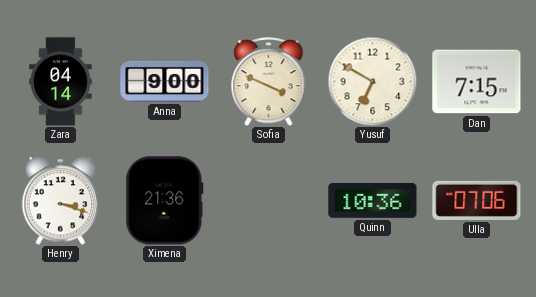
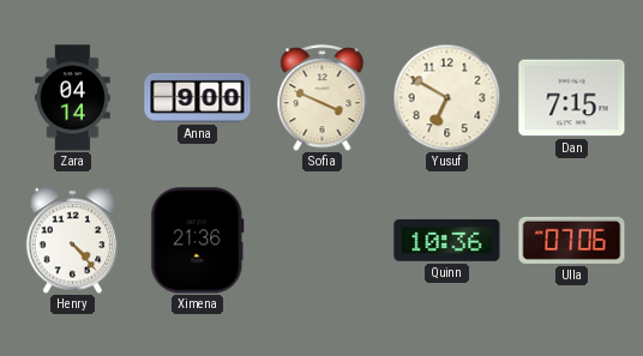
Henry: 3:18 -> 4:23 (73, 241)
